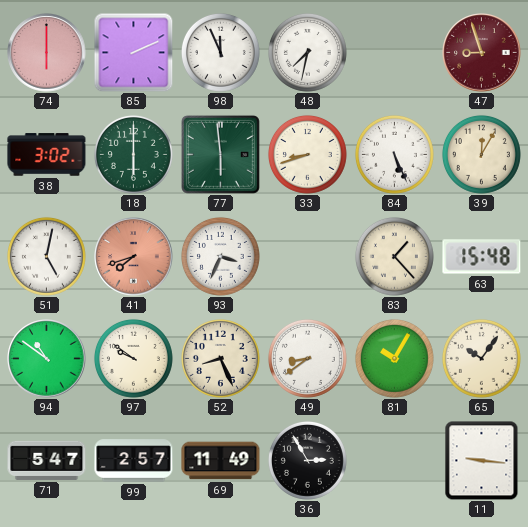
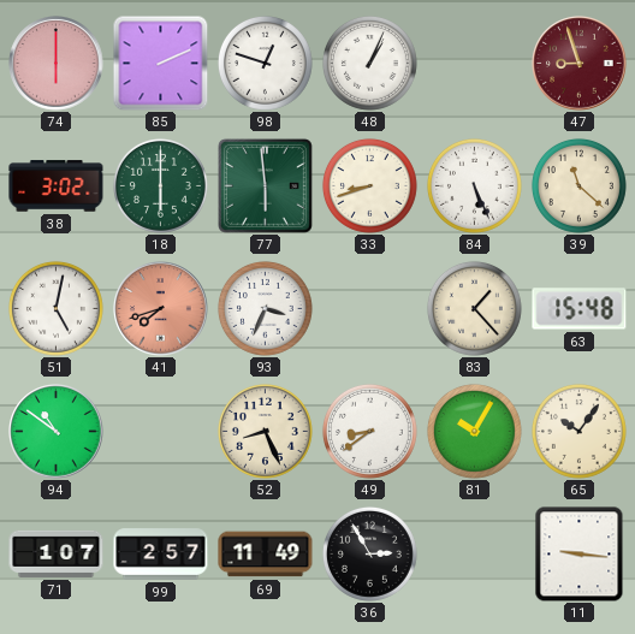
98: 11:56 -> 12:48 (265, 63)
48: 7:32 -> 1:04 (369, 63)
39: 12:05 -> 11:22 (578, 185)
97: 9:51 -> none (133, 358)
71: 5:47 -> 1:07 (57, 553)
